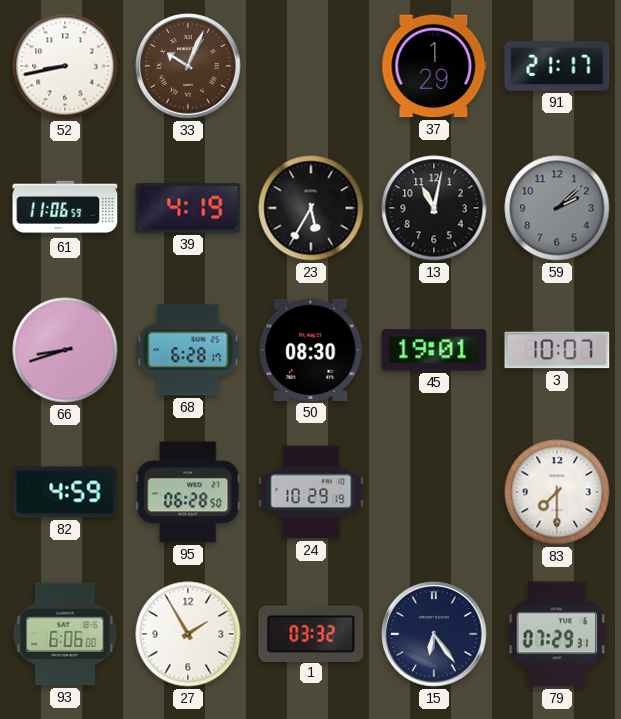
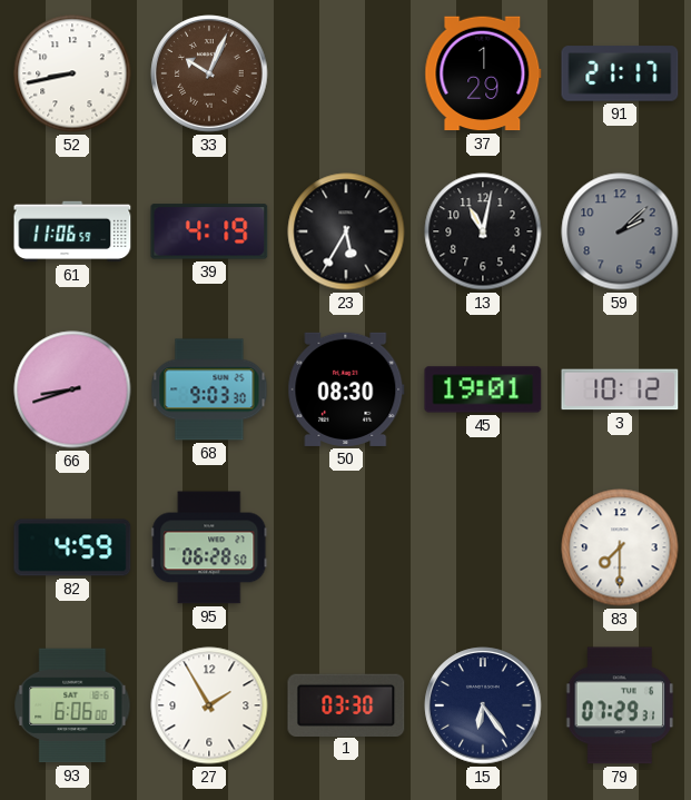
68: 6:28 -> 9:03 (209, 389)
3: 10:07 -> 10:12 (620, 389)
24: 10:29 -> none (311, 492)
1: 03:32 -> 03:30 (346, 704)
